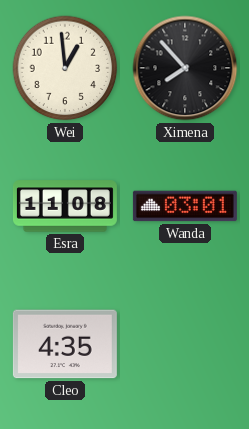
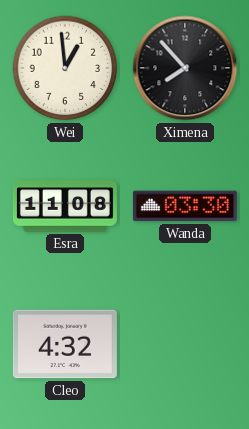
Wanda: 03:01 -> 03:30 (185, 206)
Cleo: 4:35 -> 4:32 (65, 344)
